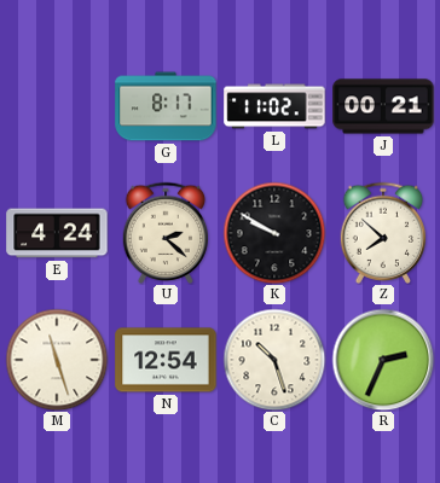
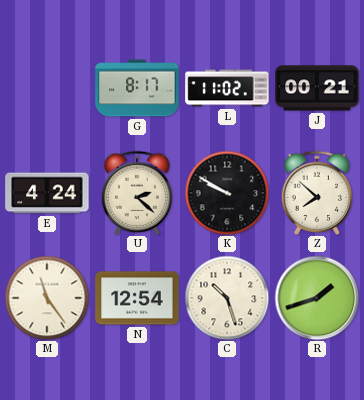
M: 11:27 -> 11:24 (47, 298)
R: 2:34 -> 1:42 (317, 298)
